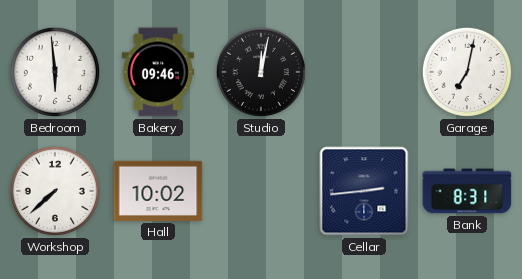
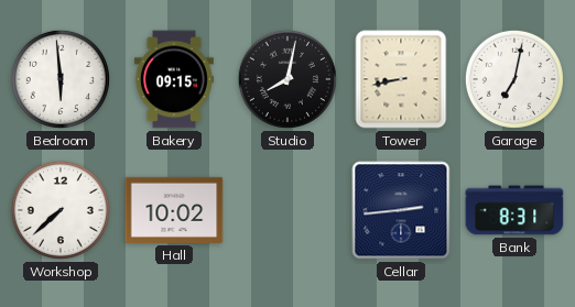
Bakery: 09:46 -> 09:15 (174, 79)
Studio: 12:02 -> 8:02 (287, 79)
Tower: none -> 8:43 (401, 79)
